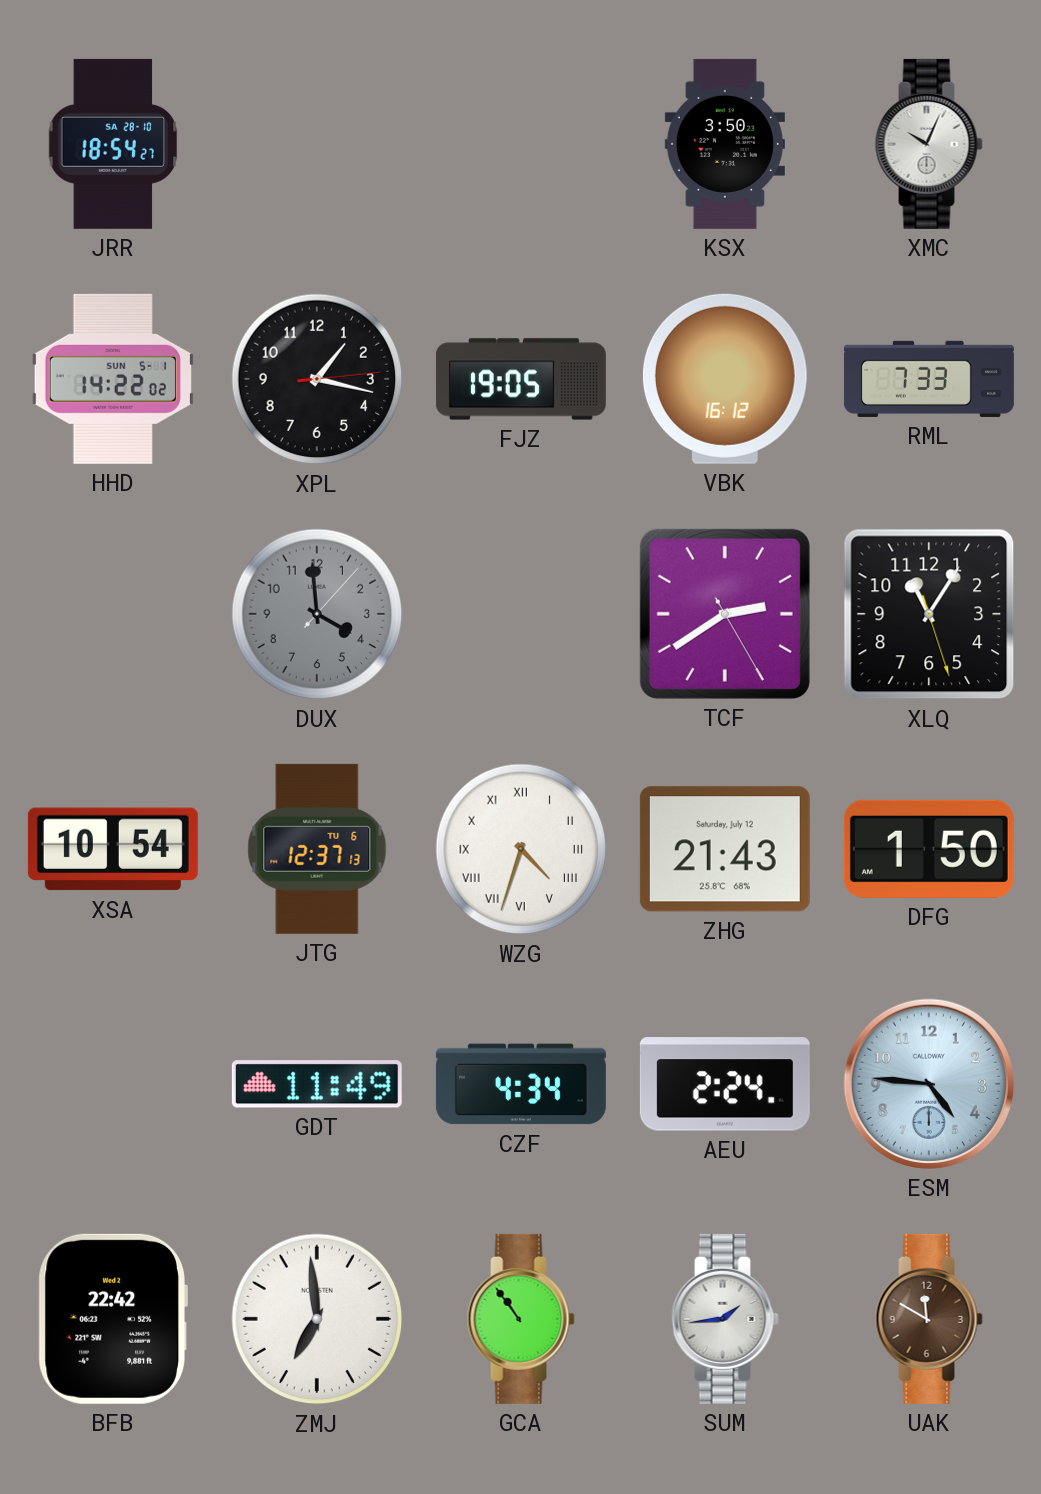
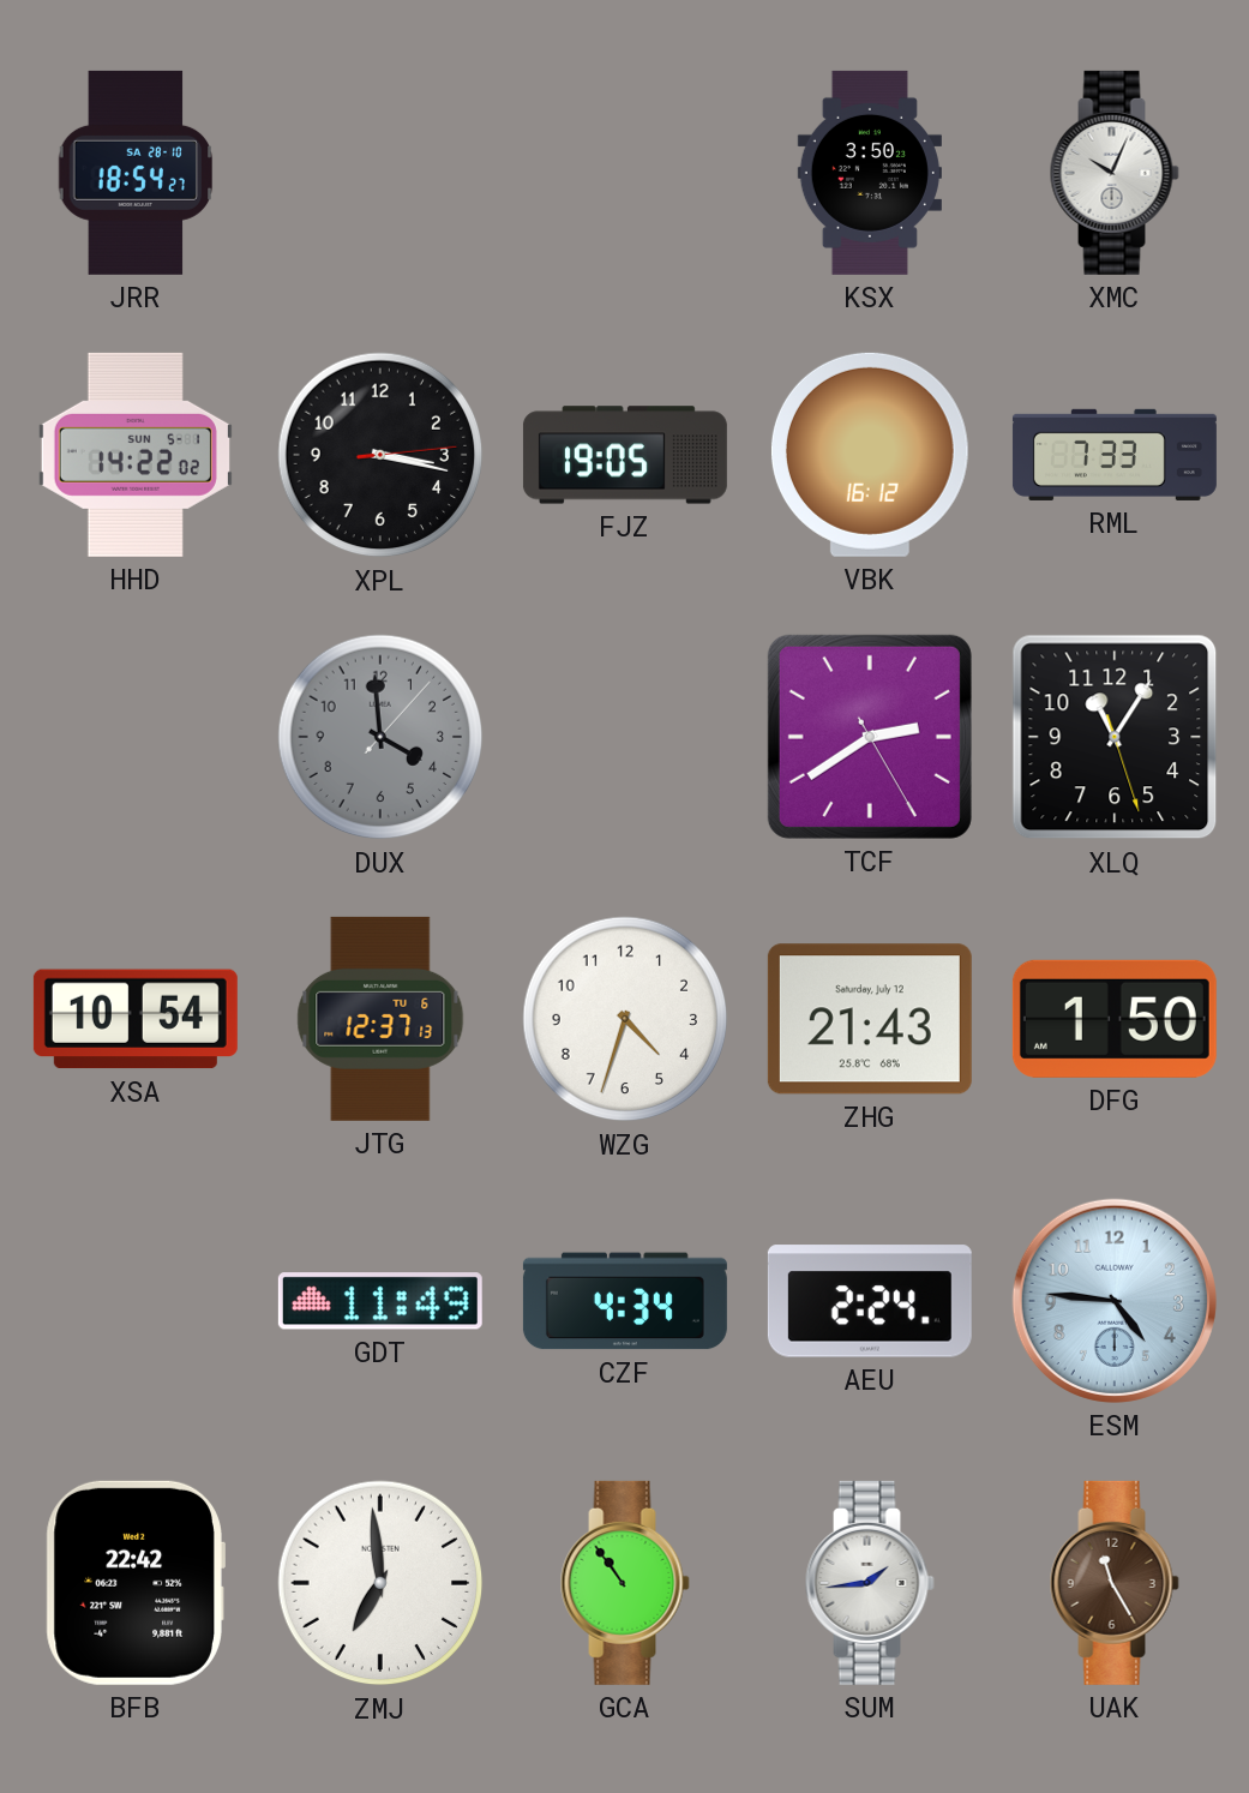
XPL: 1:17 -> 3:17 (380, 455)
WZG numerals: Roman -> Arabic (625, 1019)
UAK: 11:50 -> 11:25 (1115, 1583)
